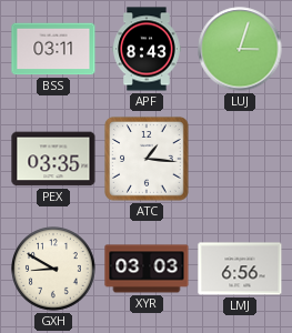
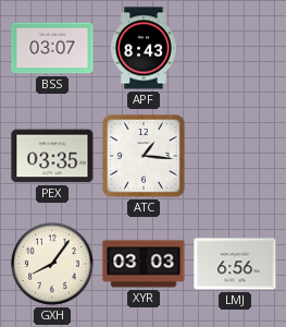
BSS: 03:11 -> 03:07 (52, 48)
LUJ: 3:03 -> none (240, 49)
GXH: 8:50 -> 8:06 (52, 264)
